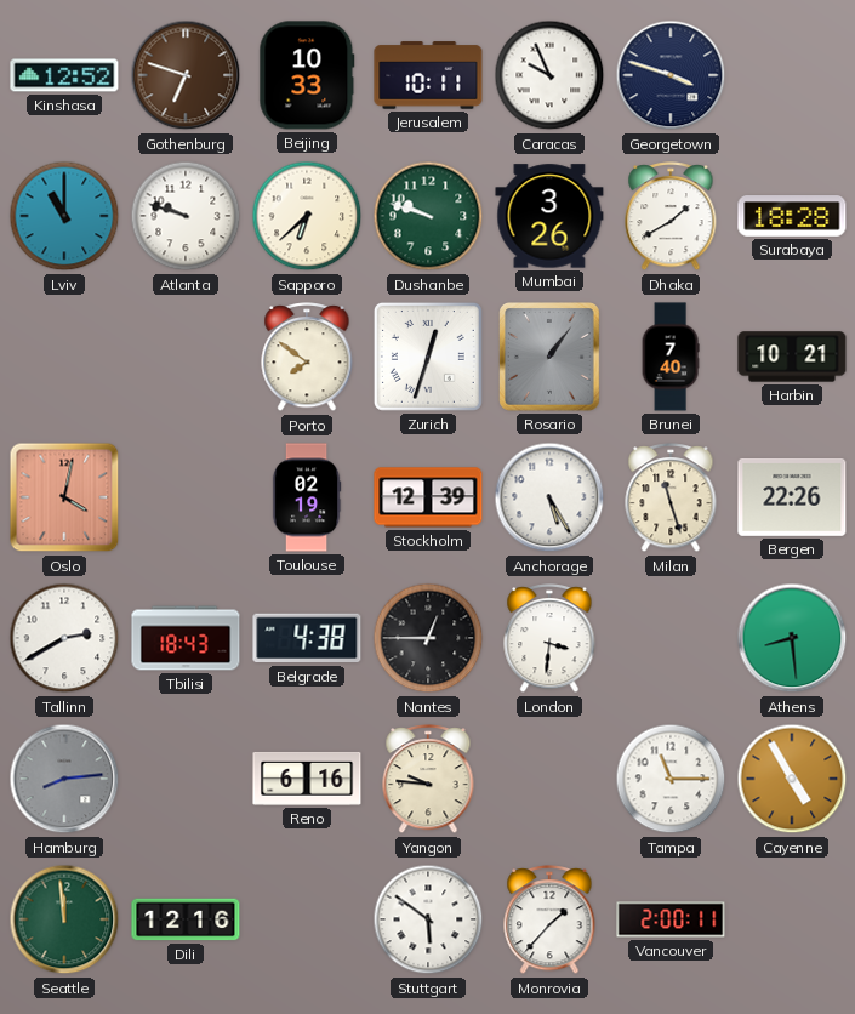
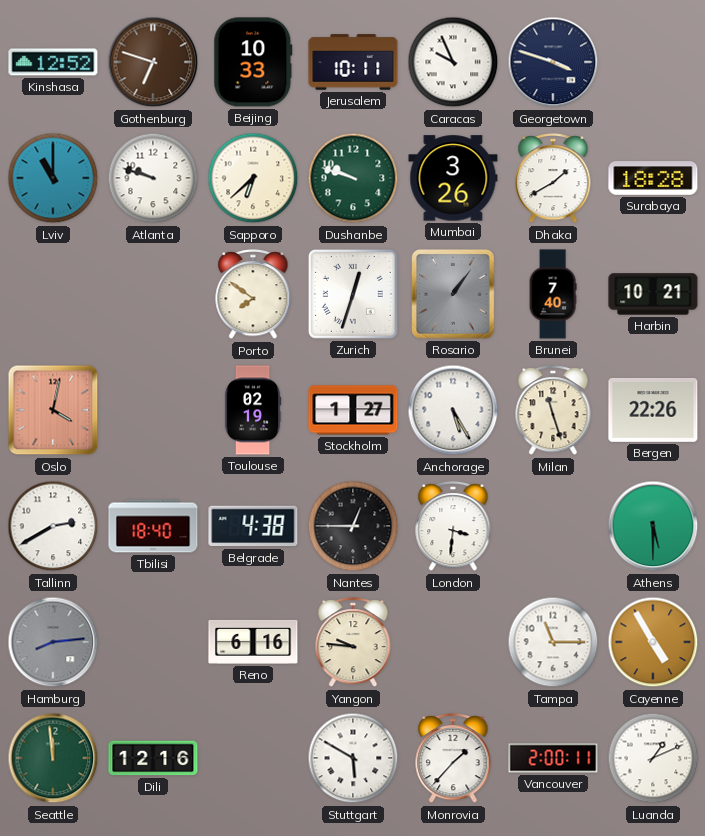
Stockholm: 12:39 -> 1:27 (353, 410)
Tbilisi: 18:43 -> 18:40 (153, 526)
Athens: 8:29 -> 5:30 (653, 526)
Stuttgart: 5:51 -> 5:50 (353, 758)
Luanda: none -> 1:11 (653, 758)
